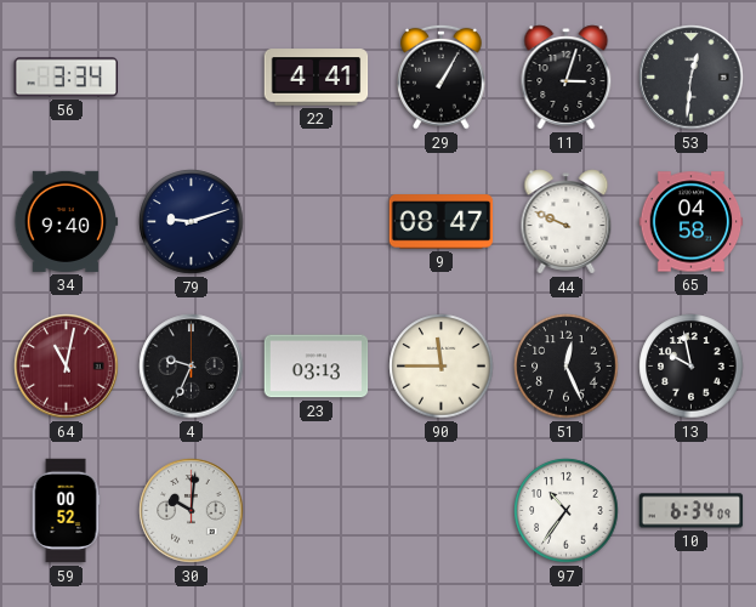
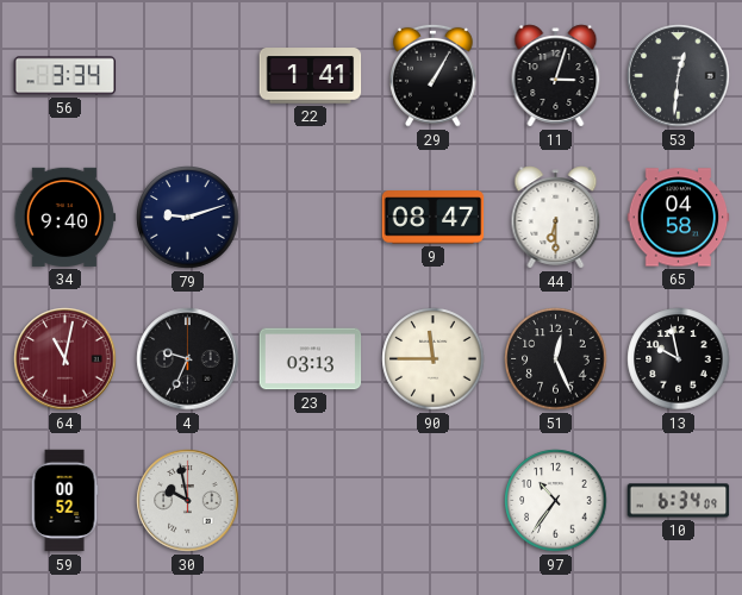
22: 4:41 -> 1:41 (311, 76)
44: 9:49 -> 6:30 (556, 218)
30: 10:01 -> 9:58 (188, 501)
